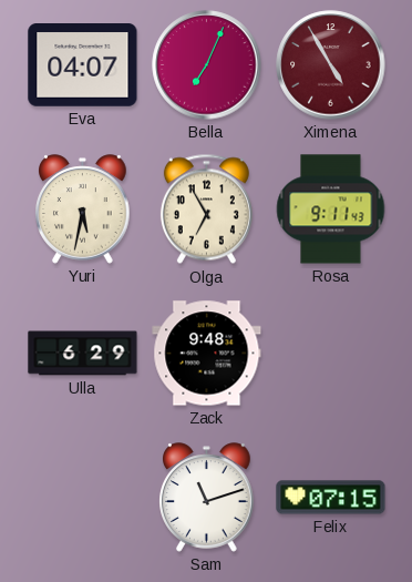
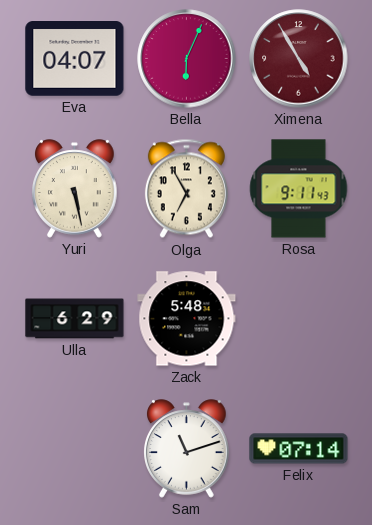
Bella: 7:04 -> 6:04 (187, 59)
Yuri: 5:32 -> 5:28 (75, 189)
Zack: 9:48 -> 5:48 (187, 319)
Felix: 07:15 -> 07:14 (299, 449)
